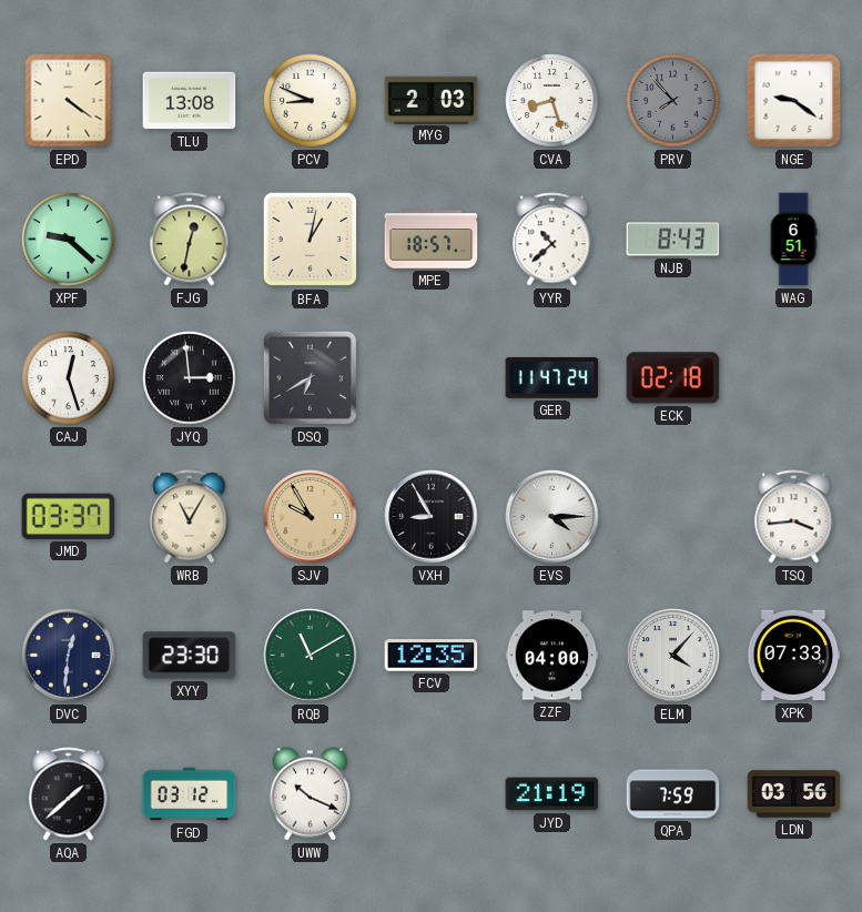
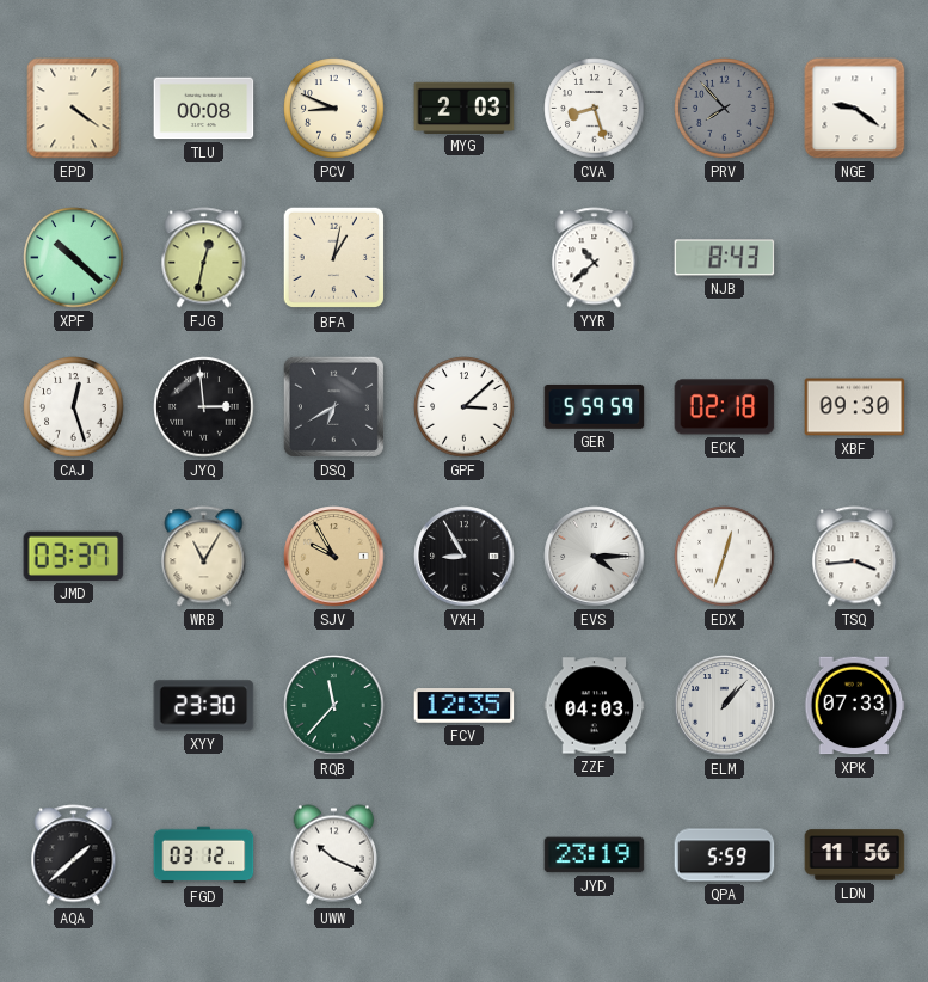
TLU: 13:08 -> 00:08 (204, 109)
XPF: 9:22 -> 10:22 (74, 258)
MPE: 18:57 -> none (432, 240)
WAG: 6:51 -> none (793, 240)
GPF: none -> 3:08 (465, 407)
GER: 11:47 -> 5:59 (595, 406)
XBF: none -> 09:30 (855, 407)
EDX: none -> 12:33 (725, 557)
DVC: 12:31 -> none (69, 656)
RQB: 11:10 -> 11:37 (334, 706)
ZZF: 04:00 -> 04:03 (595, 706)
ELM: 4:07 -> 1:07 (725, 706)
JYD: 21:19 -> 23:19 (595, 855)
QPA: 7:59 -> 5:59 (725, 855)
LDN: 03:56 -> 11:56 (855, 855)
